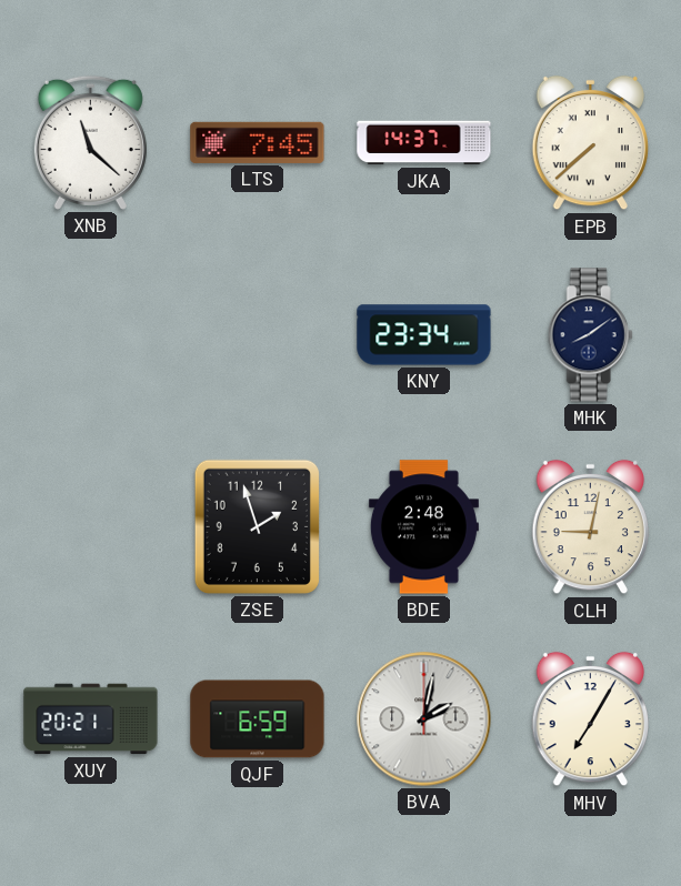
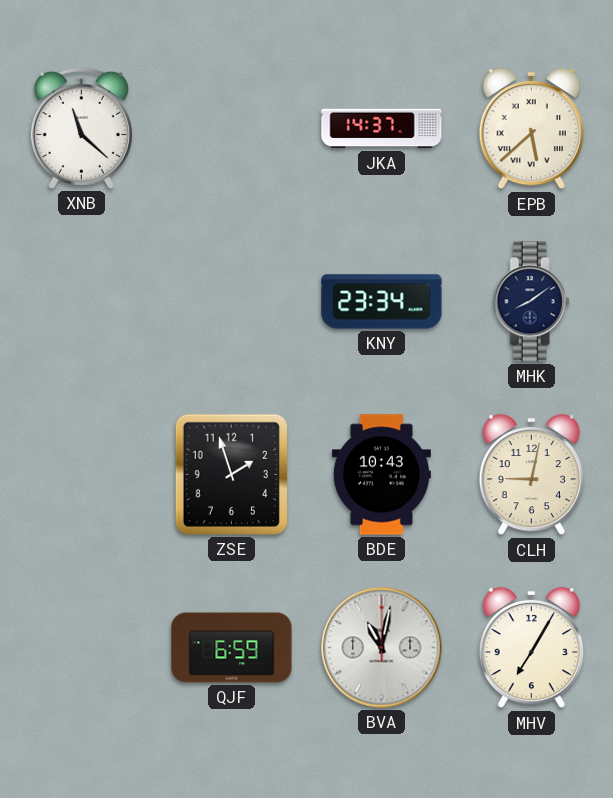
LTS: 7:45 -> none (258, 142)
EPB: 7:38 -> 5:38 (531, 129)
BDE: 2:48 -> 10:43 (381, 475)
XUY: 20:21 -> none (91, 719)
BVA: 2:02 -> 11:02 (382, 648)
